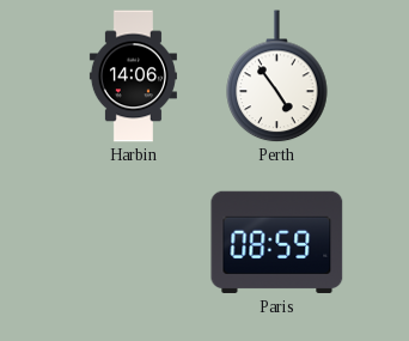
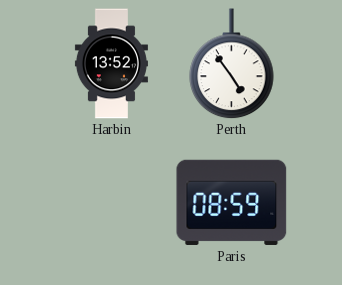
Harbin: 14:06 -> 13:52 (111, 64)
